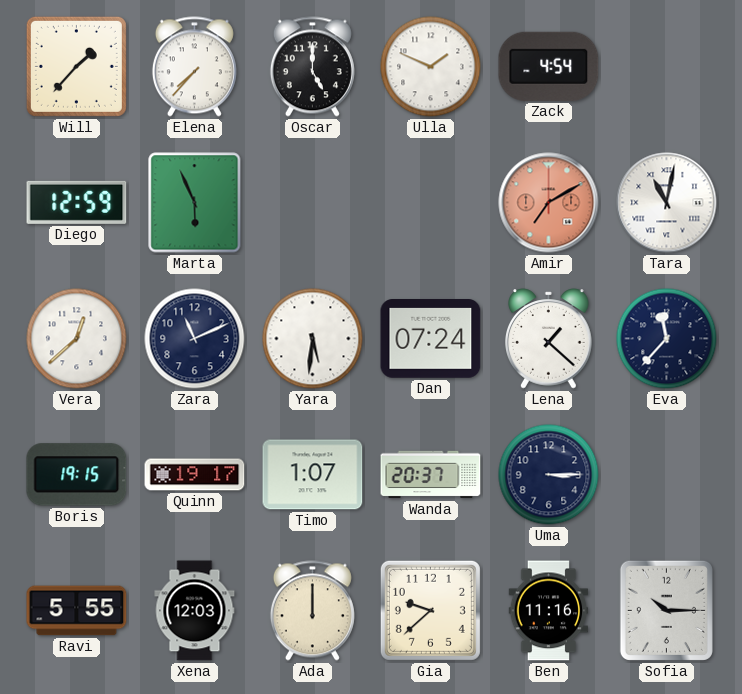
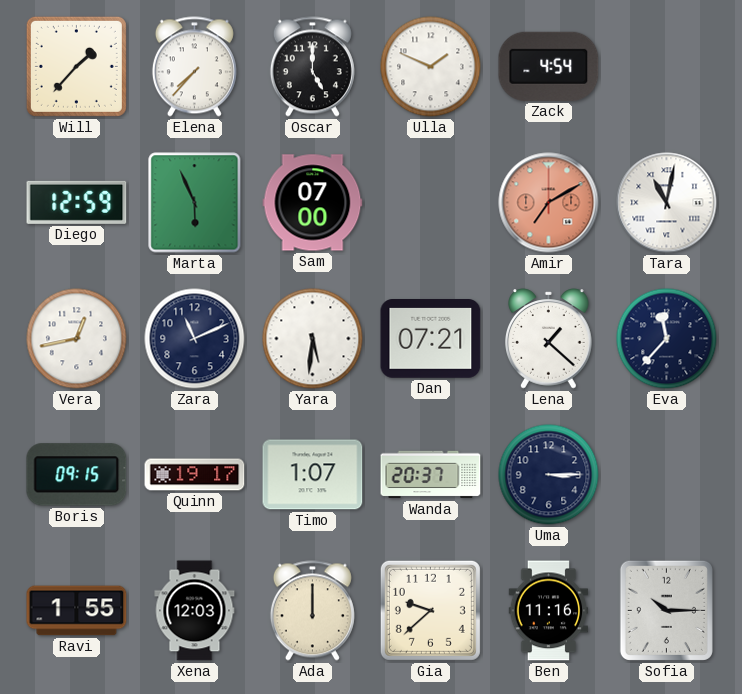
Sam: none -> 07:00 (313, 203)
Vera: 12:38 -> 12:43 (77, 339)
Dan: 07:24 -> 07:21 (431, 339)
Boris: 19:15 -> 09:15 (77, 475)
Ravi: 5:55 -> 1:55 (77, 611)
